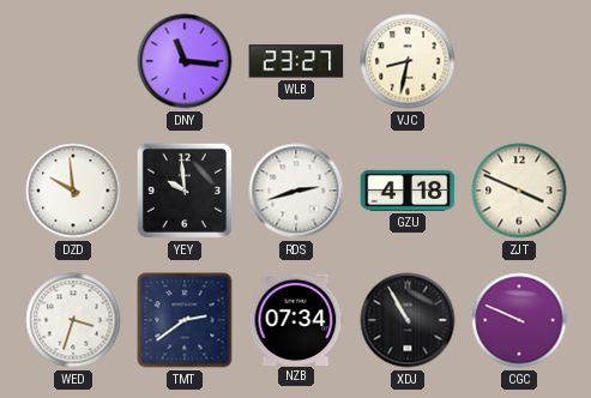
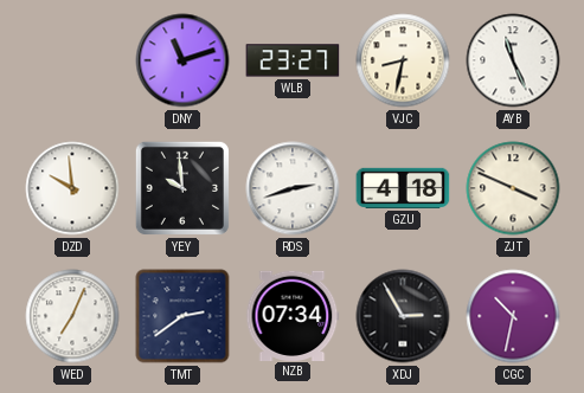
DNY: 11:16 -> 11:12 (182, 60)
AYB: none -> 11:26 (513, 60)
WED: 3:33 -> 7:04 (72, 316)
XDJ: 10:55 -> 2:55 (403, 316)
CGC: 9:49 -> 10:32 (513, 316)
